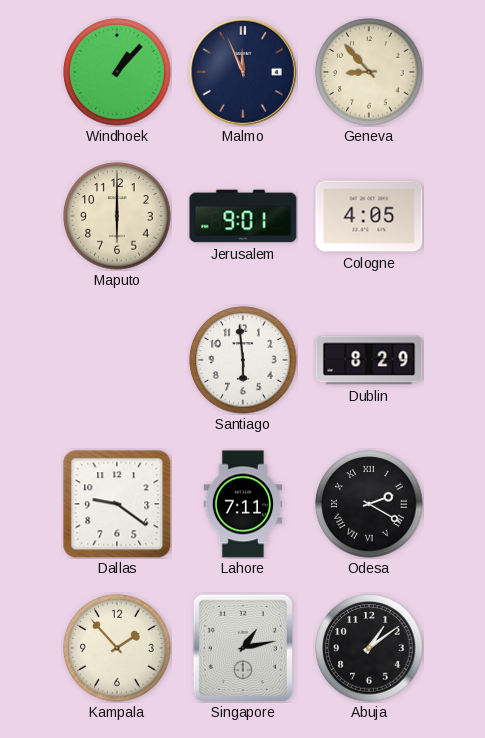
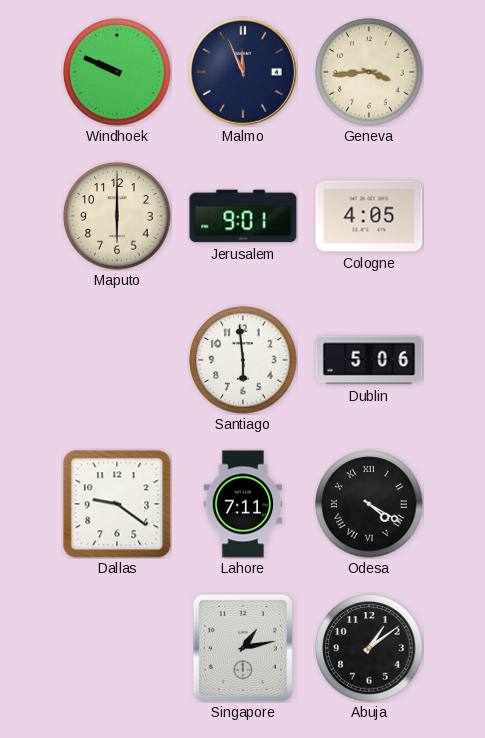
Windhoek: 1:07 -> 9:49 (117, 72)
Geneva: 8:53 -> 3:44 (369, 72)
Dublin: 8:29 -> 5:06 (369, 360)
Odesa: 2:20 -> 4:20 (369, 504)
Kampala: 1:53 -> none (117, 648)
